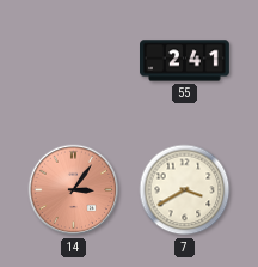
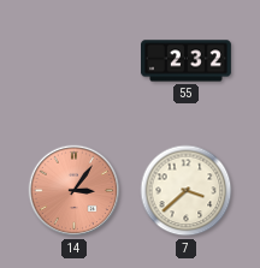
55: 2:41 -> 2:32 (187, 61)
7: 3:40 -> 3:38 (187, 191)
